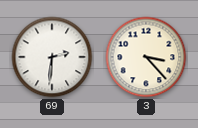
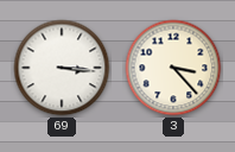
69: 2:31 -> 3:16 (62, 68)
